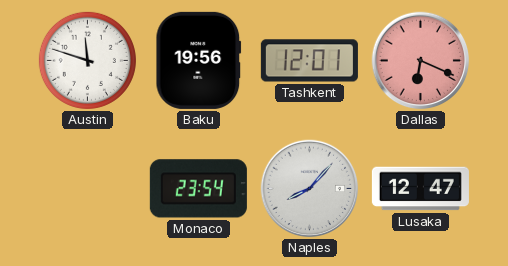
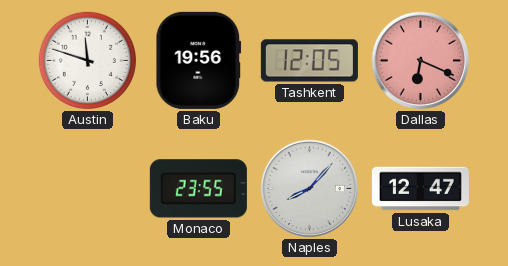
Tashkent: 12:01 -> 12:05 (309, 61)
Monaco: 23:54 -> 23:55 (198, 189)
